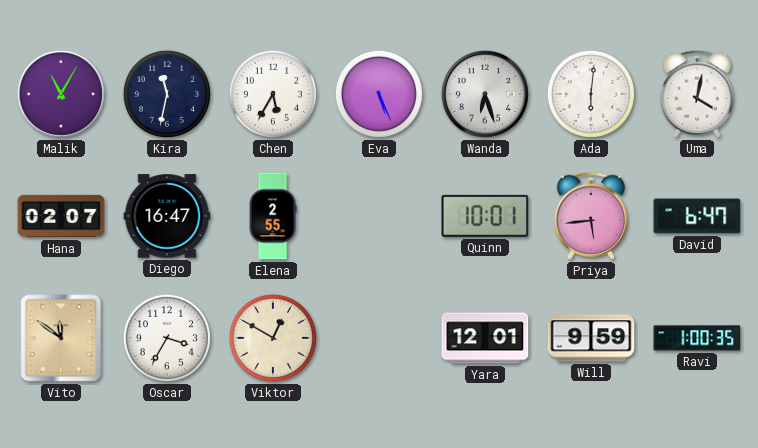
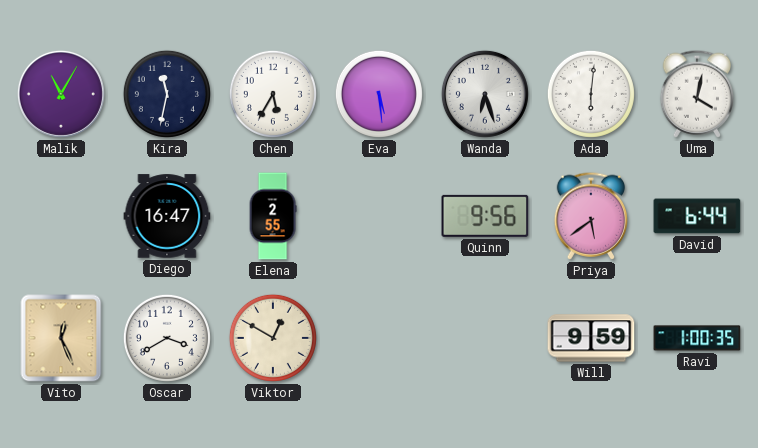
Eva: 5:26 -> 5:29 (379, 94)
Hana: 02:07 -> none (61, 216)
Quinn: 10:01 -> 9:56 (485, 216)
Priya: 5:44 -> 5:39 (591, 216)
David: 6:47 -> 6:44 (697, 216)
Vito: 11:51 -> 12:26 (61, 338)
Oscar: 3:35 -> 3:40 (167, 338)
Yara: 12:01 -> none (485, 338)
